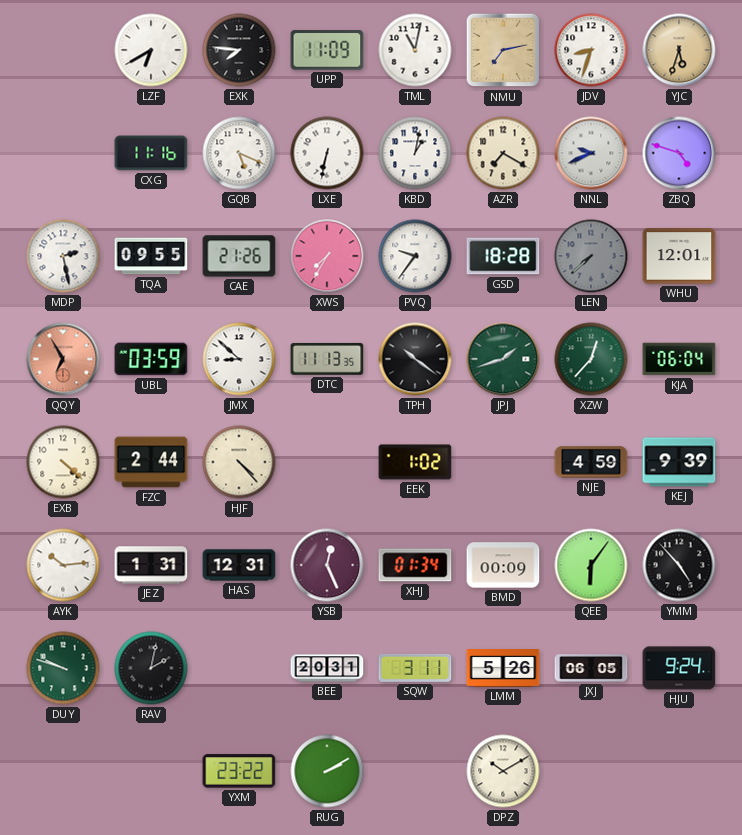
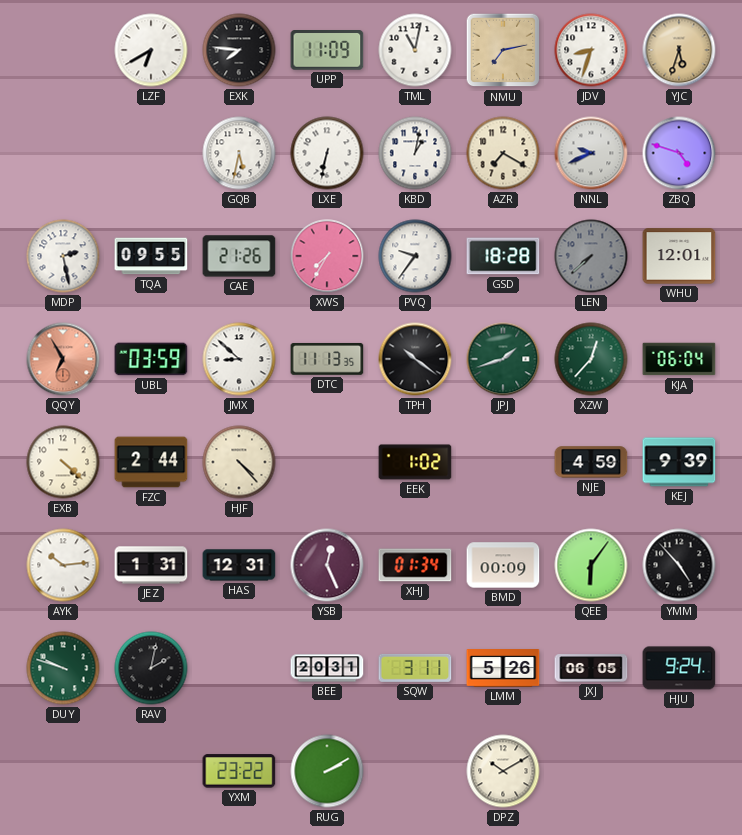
CXG: 11:16 -> none (151, 153)
GQB: 5:19 -> 5:32 (239, 153)
